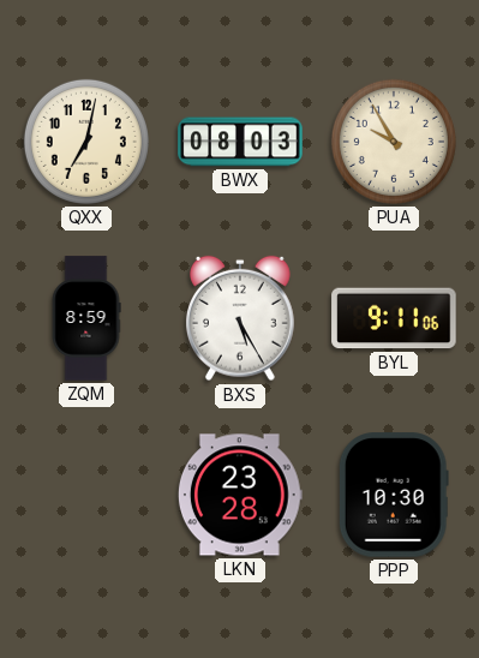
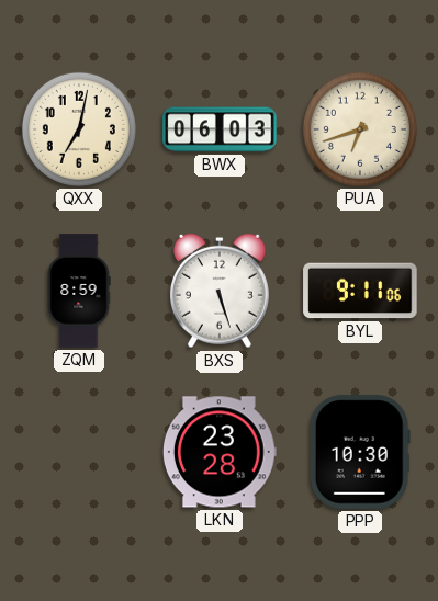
BWX: 08:03 -> 06:03 (220, 129)
PUA: 9:55 -> 6:42 (360, 129)
BXS: 5:25 -> 5:27 (220, 291)
